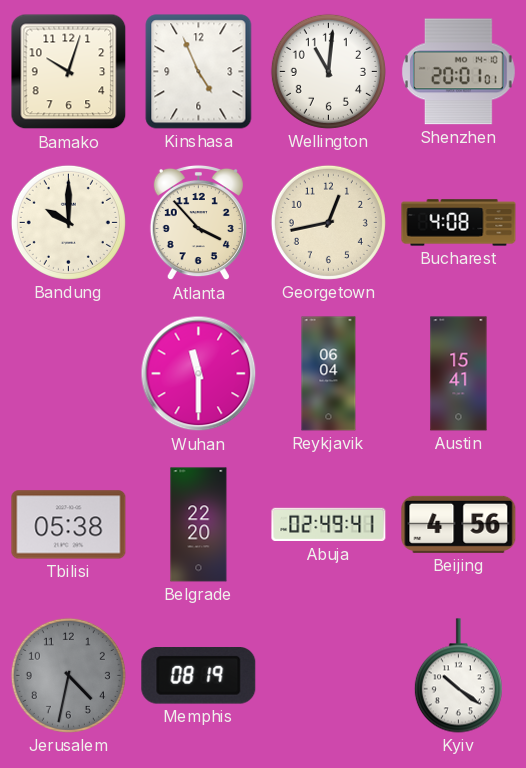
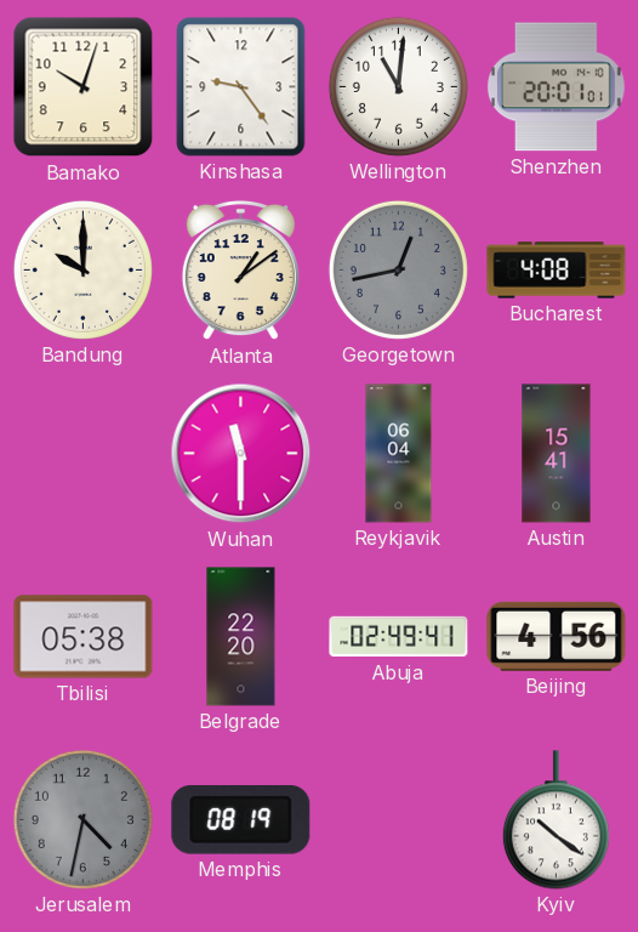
Kinshasa: 4:56 -> 9:24 (241, 87)
Atlanta: 3:53 -> 1:09 (240, 271)
Georgetown dial: cream -> grey (398, 269)
